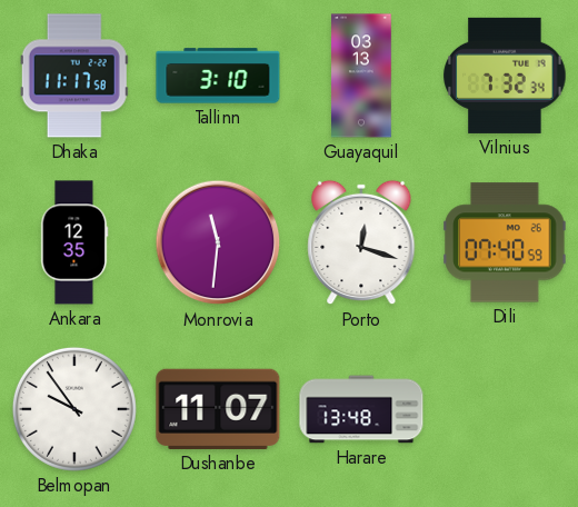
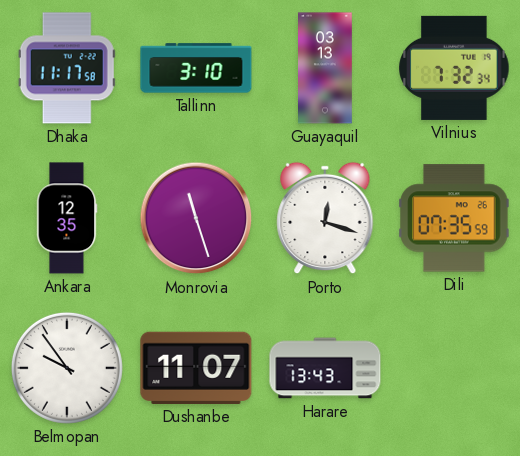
Monrovia: 11:31 -> 11:27 (196, 218)
Dili: 07:40 -> 07:35 (454, 218)
Harare: 13:48 -> 13:43 (325, 368)
